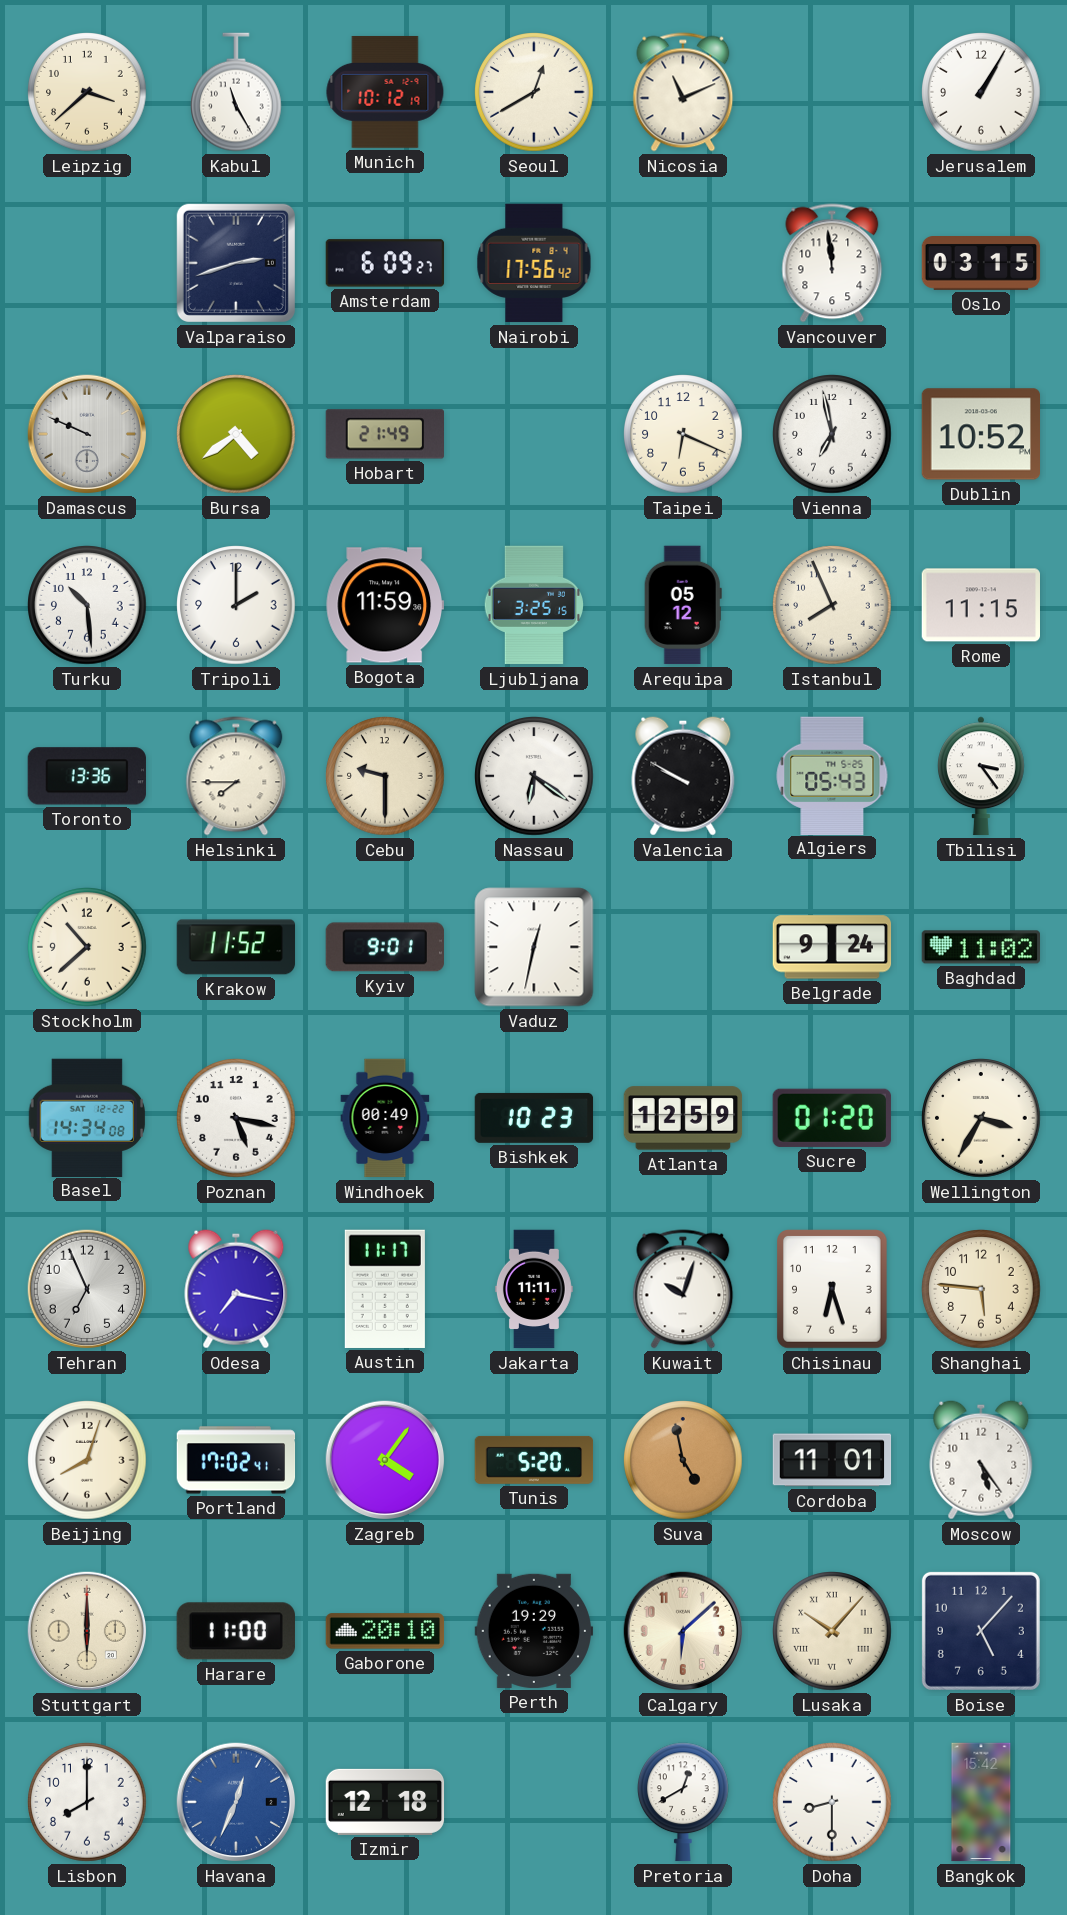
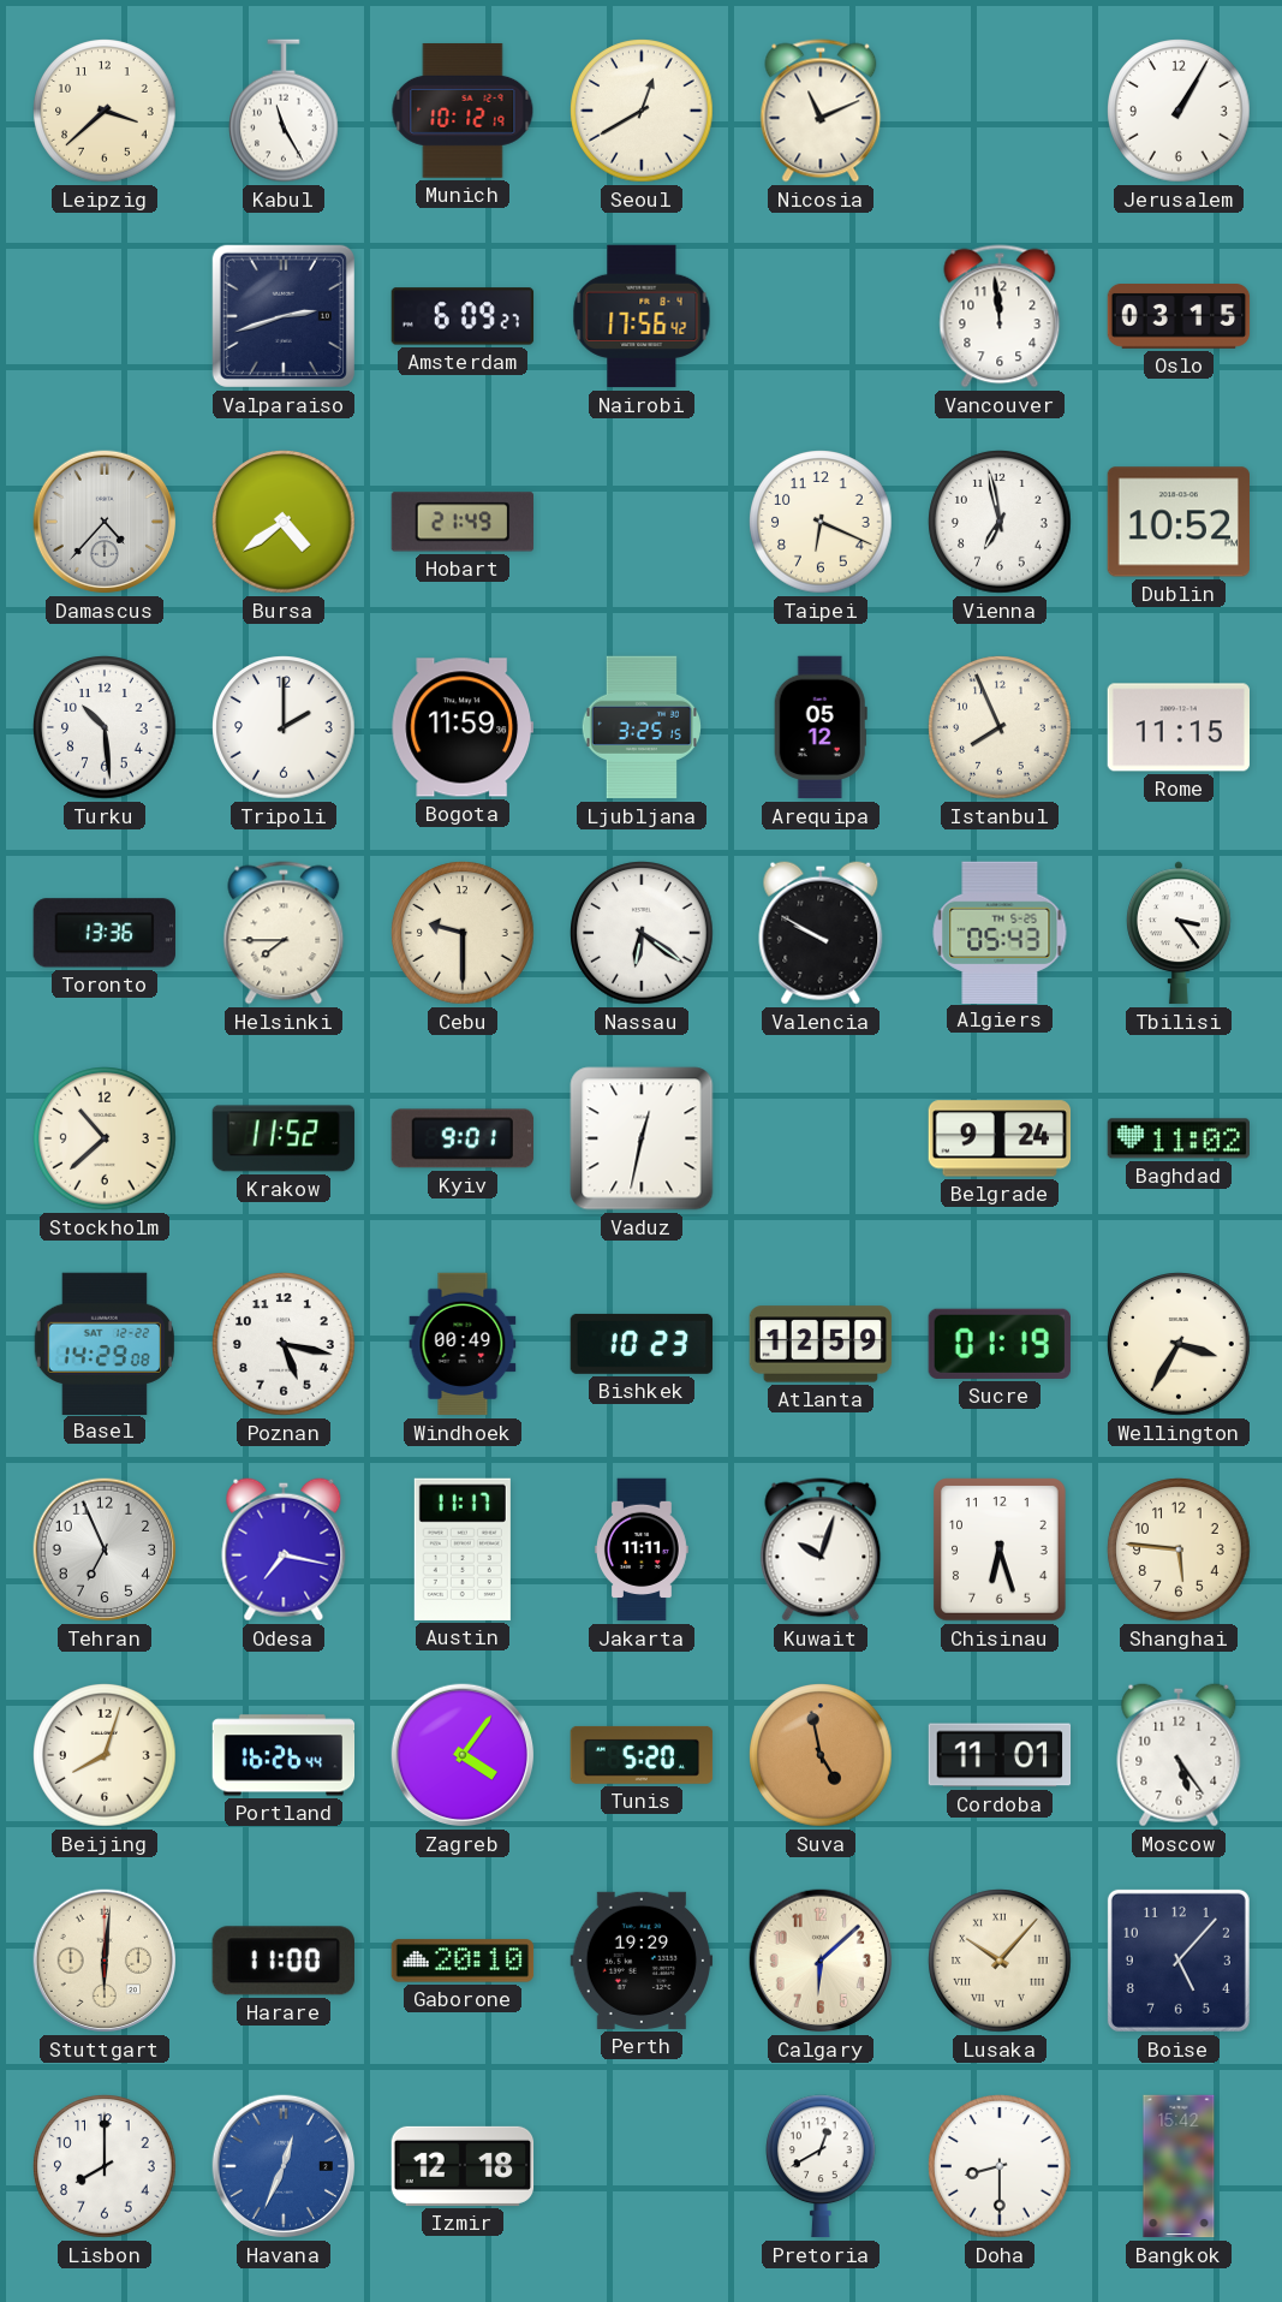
Damascus: 9:49 -> 4:37 (105, 522)
Basel: 14:34 -> 14:29 (103, 1343)
Sucre: 01:20 -> 01:19 (1000, 1344)
Portland: 17:02 -> 16:26 (284, 1755)
Stuttgart: 6:00 -> 6:01 (105, 1961)
